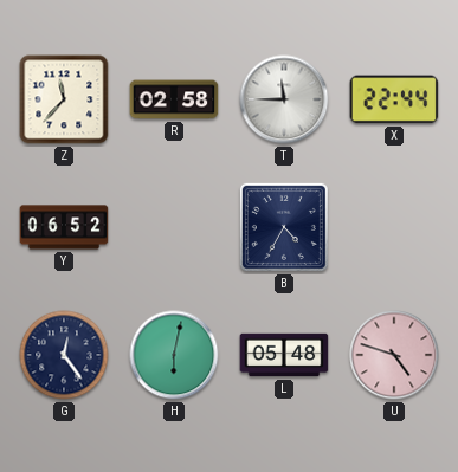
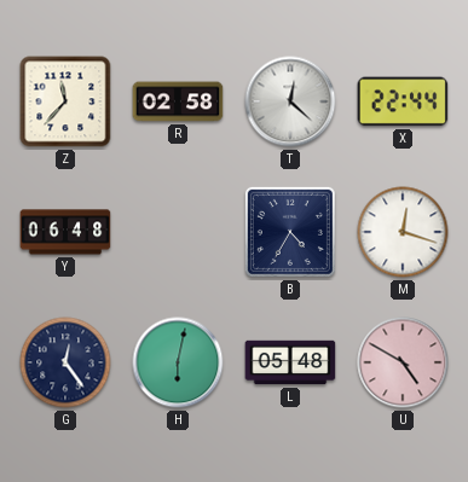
T: 11:45 -> 12:22 (290, 101)
Y: 06:52 -> 06:48 (65, 232)
M: none -> 12:18 (403, 232)
U: 4:48 -> 4:50 (403, 362)
